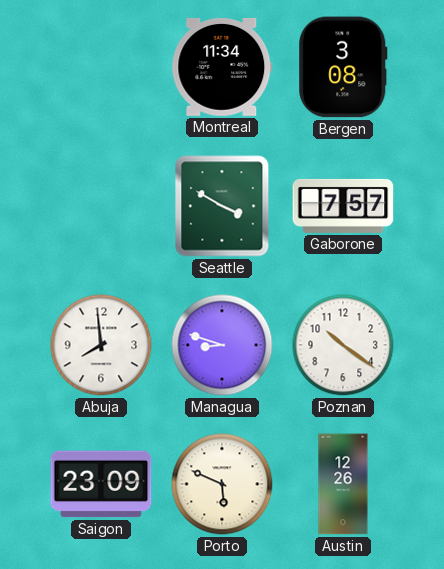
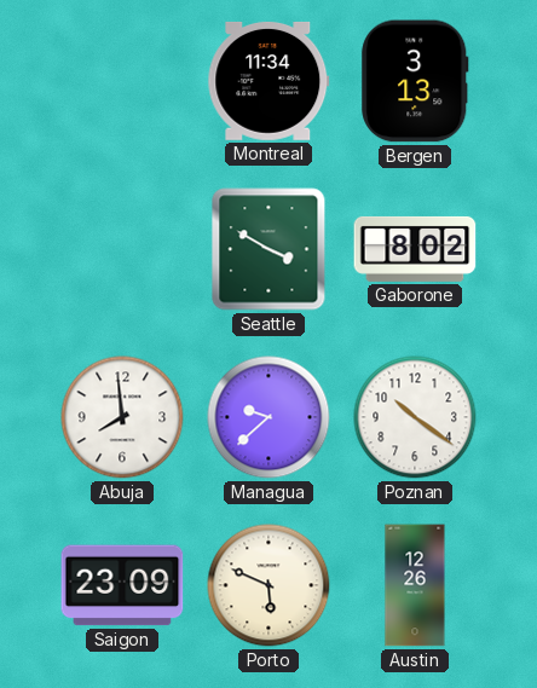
Bergen: 3:08 -> 3:13 (415, 81)
Gaborone: 7:57 -> 8:02 (415, 249)
Managua: 8:48 -> 9:38 (268, 417)
